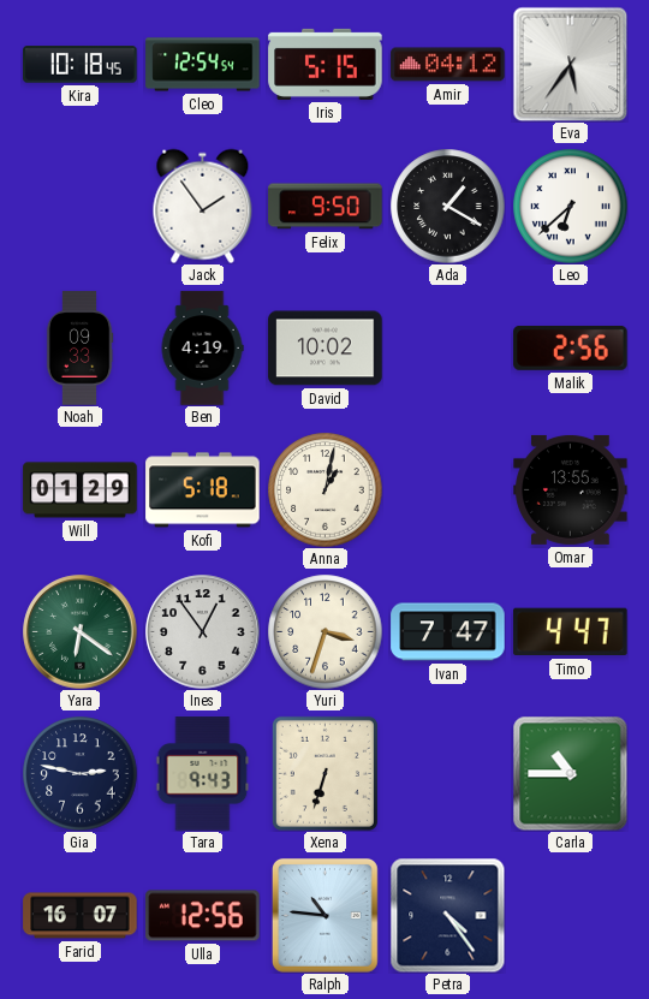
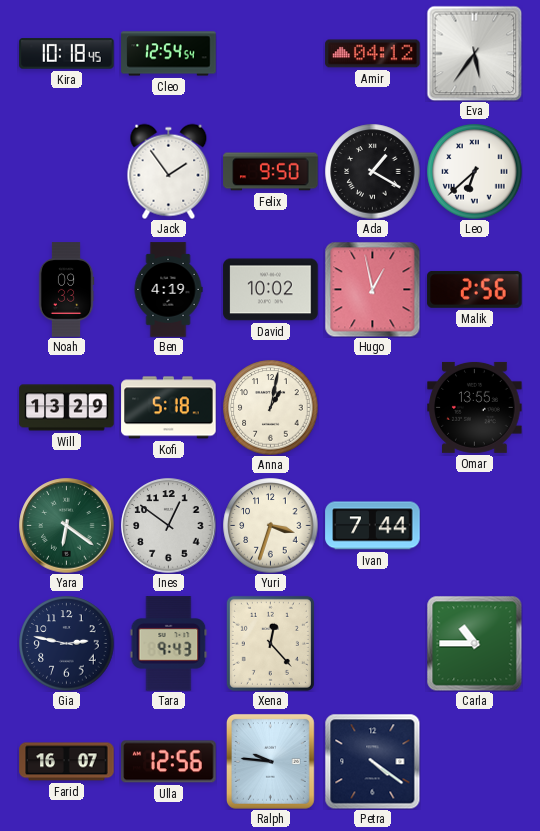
Iris: 5:15 -> none (326, 64)
Hugo: none -> 12:58 (372, 289)
Will: 01:29 -> 13:29 (67, 408)
Ines: 12:54 -> 12:51 (169, 526)
Ivan: 7:47 -> 7:44 (373, 526)
Timo: 4:47 -> none (571, 632)
Xena: 6:33 -> 12:23 (270, 643)
Ralph: 10:46 -> 9:46 (270, 761)
Petra: 4:24 -> 4:21 (372, 761)
